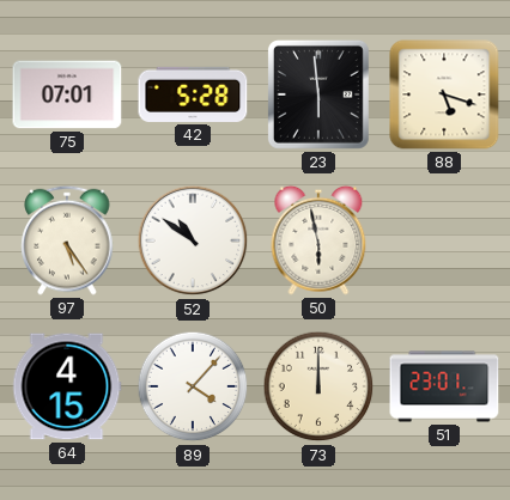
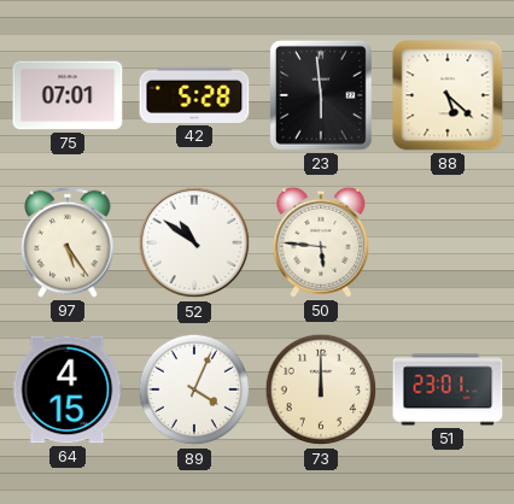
88: 5:18 -> 5:22 (448, 95)
50: 5:58 -> 5:46 (321, 242)
89: 4:07 -> 4:04 (194, 389)
